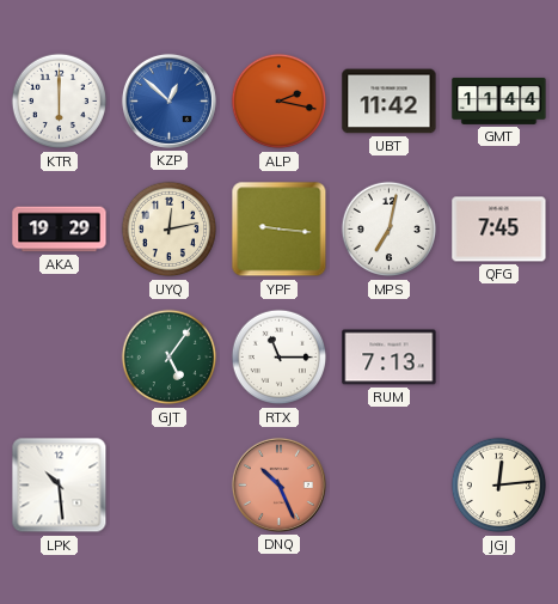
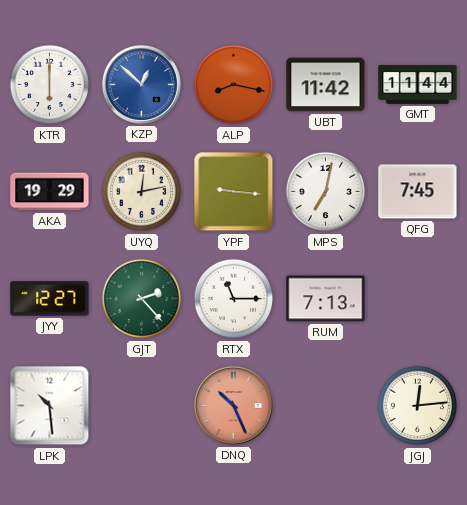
ALP: 2:17 -> 8:17 (234, 85)
JYY: none -> 12:27 (50, 299)
GJT: 5:06 -> 2:23 (142, 299)
